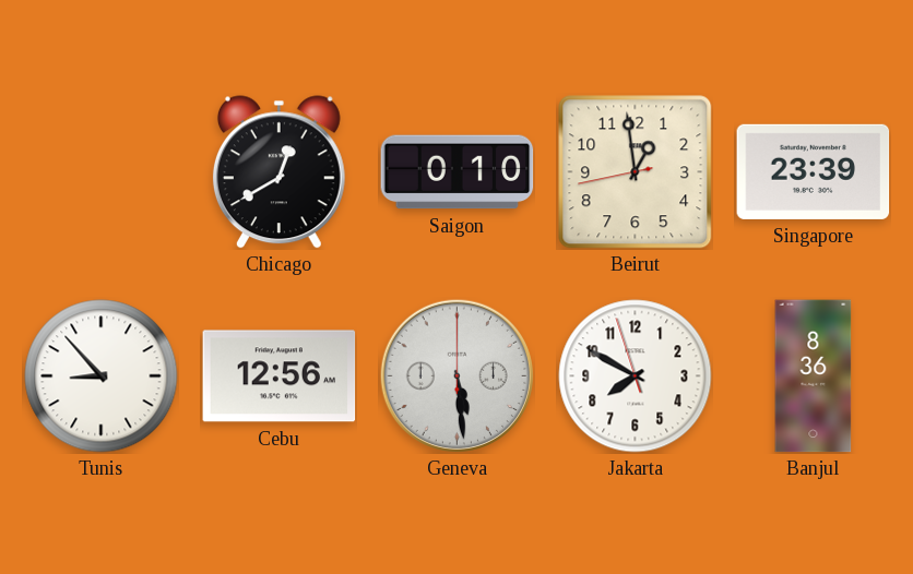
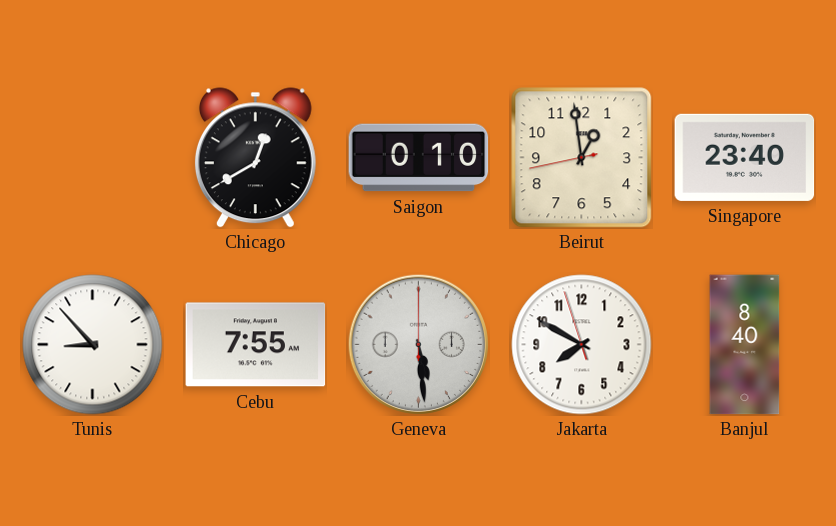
Singapore: 23:39 -> 23:40 (745, 157)
Cebu: 12:56 -> 7:55 (256, 345)
Banjul: 8:36 -> 8:40 (745, 345)
